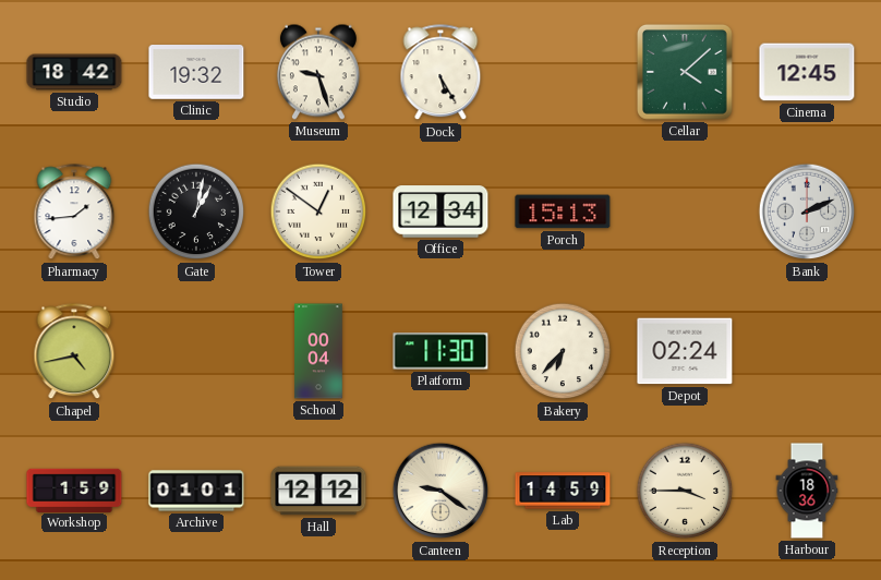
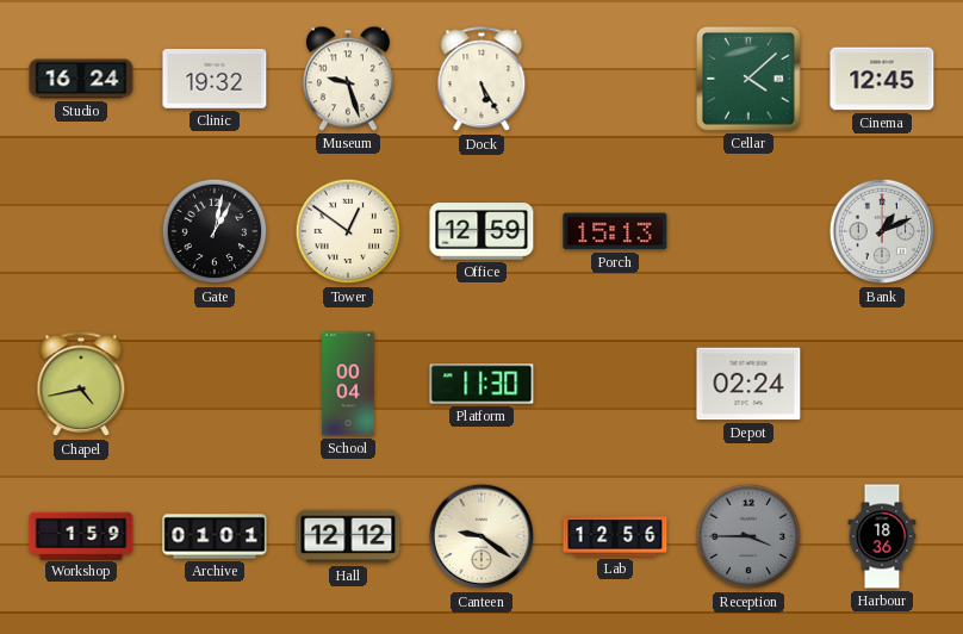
Studio: 18:42 -> 16:24 (81, 79)
Pharmacy: 1:44 -> none (74, 213)
Office: 12:34 -> 12:59 (481, 231)
Bank: 2:11 -> 1:11 (882, 231)
Bakery: 6:37 -> none (563, 351)
Lab: 14:59 -> 12:56 (615, 536)
Reception dial: cream -> grey (748, 536)
